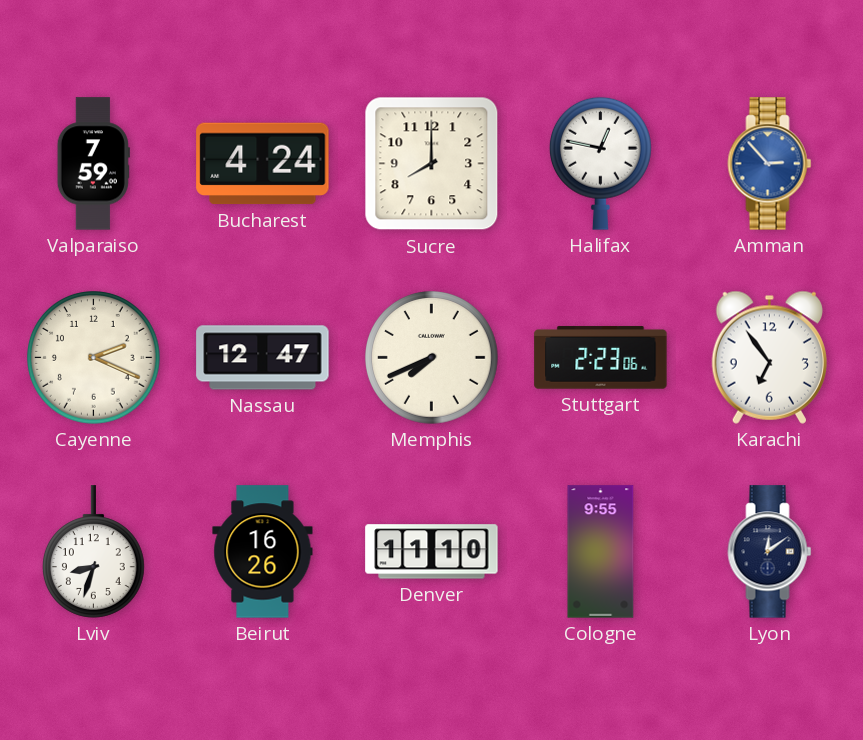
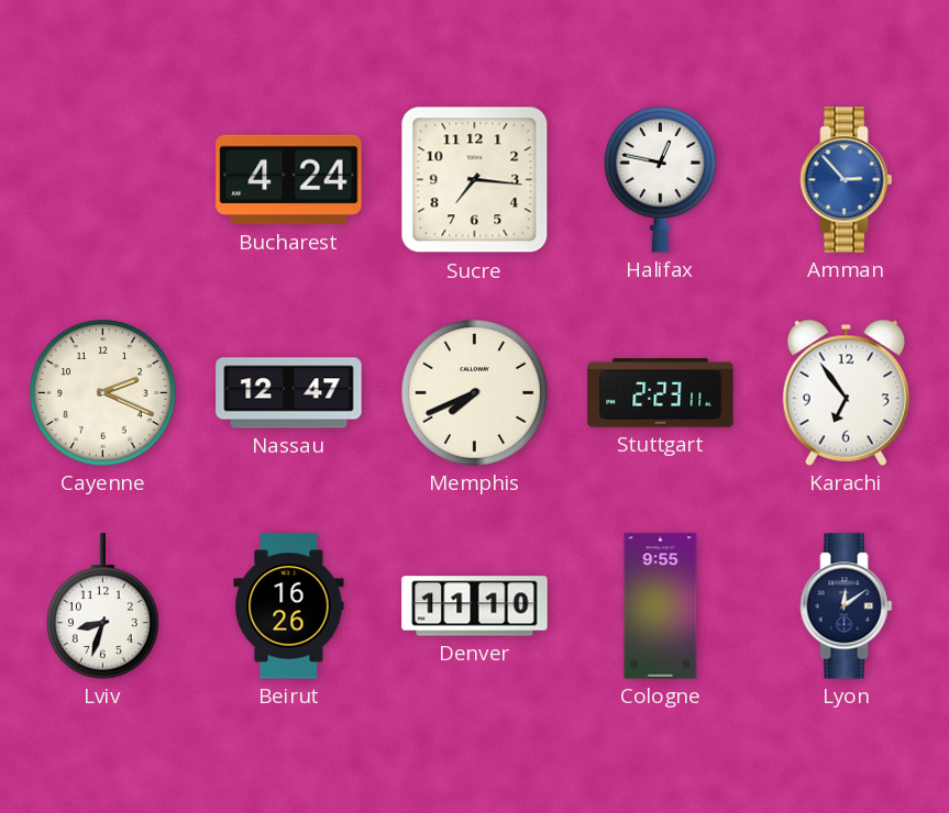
Valparaiso: 7:59 -> none (93, 164)
Sucre: 8:00 -> 7:16 (475, 180)
Stuttgart: 2:23:06 -> 2:23:11 (661, 393)
